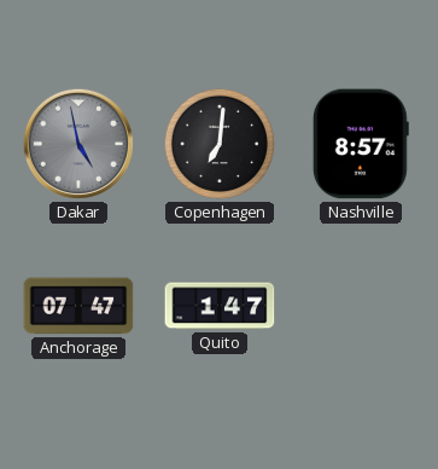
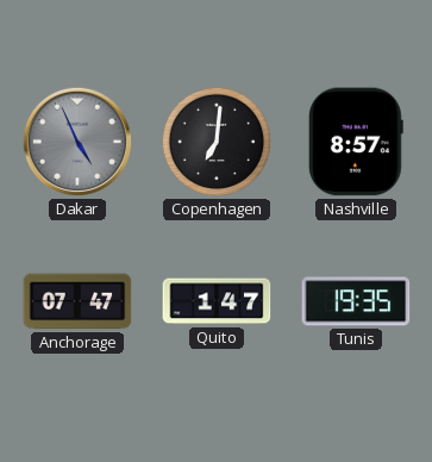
Dakar: 4:58 -> 4:56 (77, 142)
Tunis: none -> 19:35 (356, 301)
